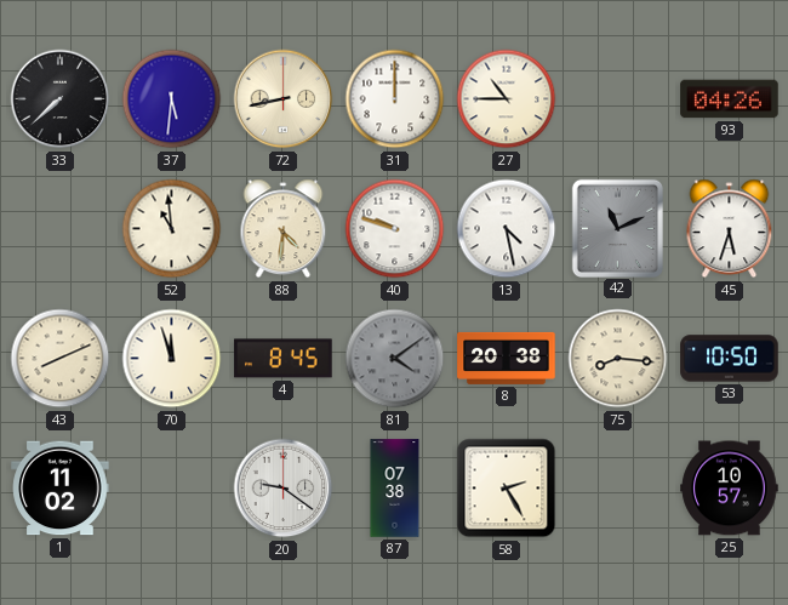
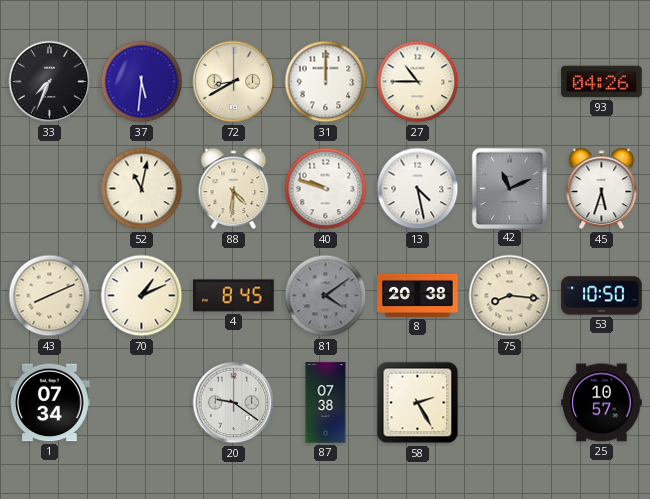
33: 7:38 -> 7:34 (50, 82)
72: 8:43 -> 8:40 (234, 82)
52: 10:59 -> 11:02 (142, 189)
70: 11:57 -> 1:11 (142, 296)
1: 11:02 -> 07:34 (50, 403)
